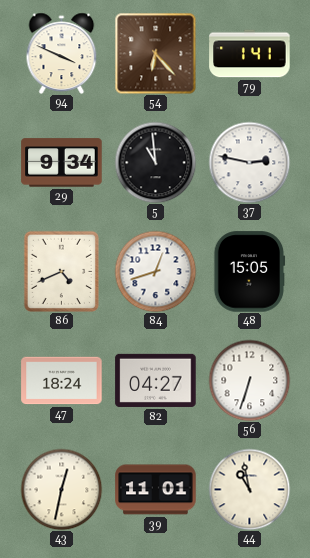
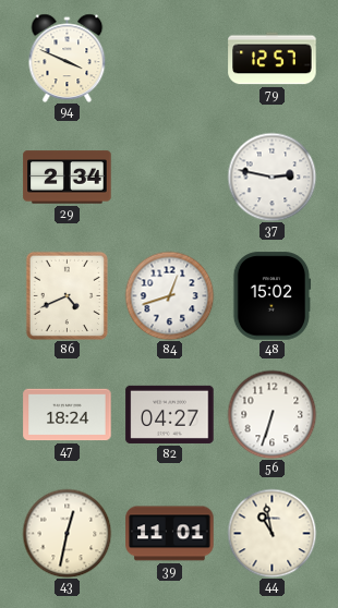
54: 6:23 -> none (155, 53)
79: 1:41 -> 12:57 (273, 59)
29: 9:34 -> 2:34 (68, 178)
5: 10:59 -> none (155, 162)
48: 15:05 -> 15:02 (271, 296)
